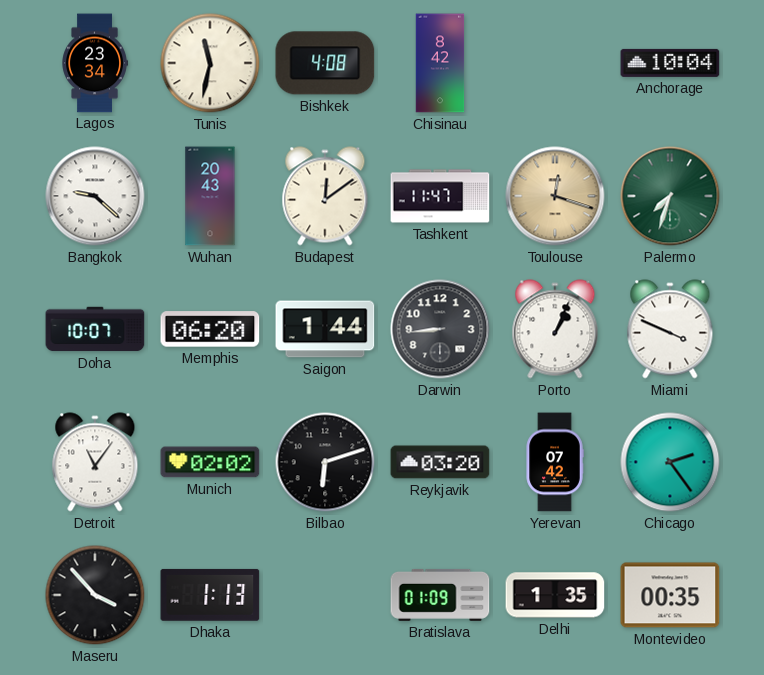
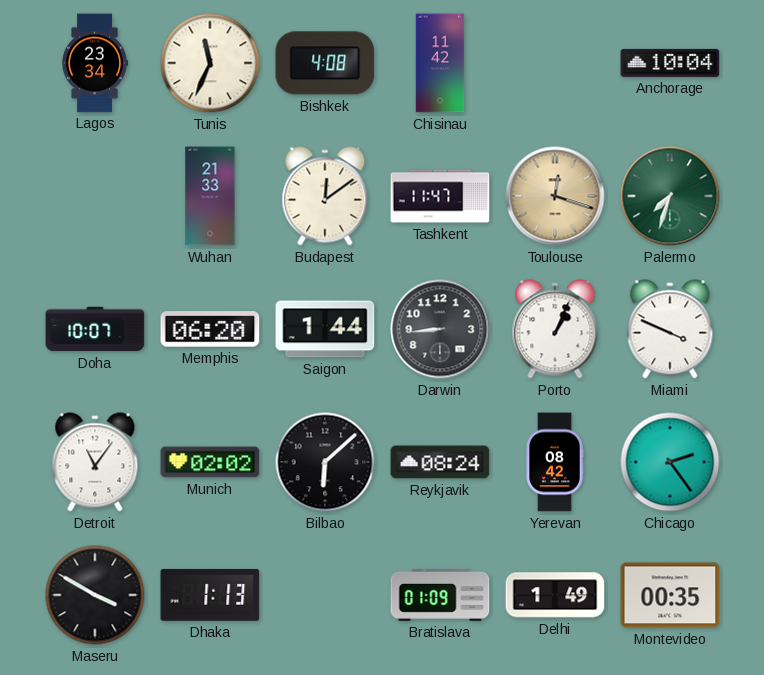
Tunis: 11:32 -> 11:34 (210, 63)
Chisinau: 8:42 -> 11:42 (440, 63)
Bangkok: 9:22 -> none (95, 196)
Wuhan: 20:43 -> 21:33 (210, 196)
Bilbao: 6:12 -> 6:08 (325, 462)
Reykjavik: 03:20 -> 08:24 (440, 462)
Yerevan: 07:42 -> 08:42 (555, 462)
Maseru: 3:53 -> 3:50 (95, 595)
Delhi: 1:35 -> 1:49 (555, 595)
